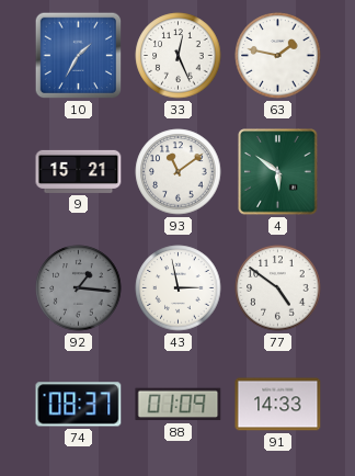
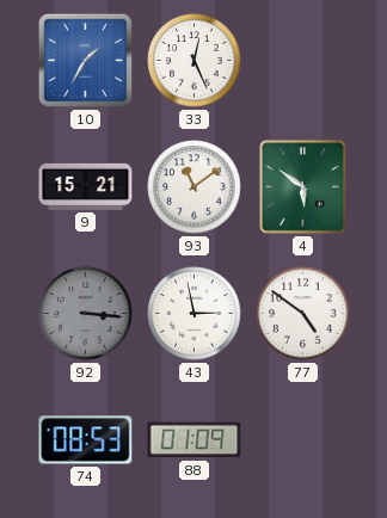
63: 1:47 -> none (278, 56)
92: 1:16 -> 3:16 (86, 314)
74: 08:37 -> 08:53 (86, 440)
91: 14:33 -> none (278, 405)
